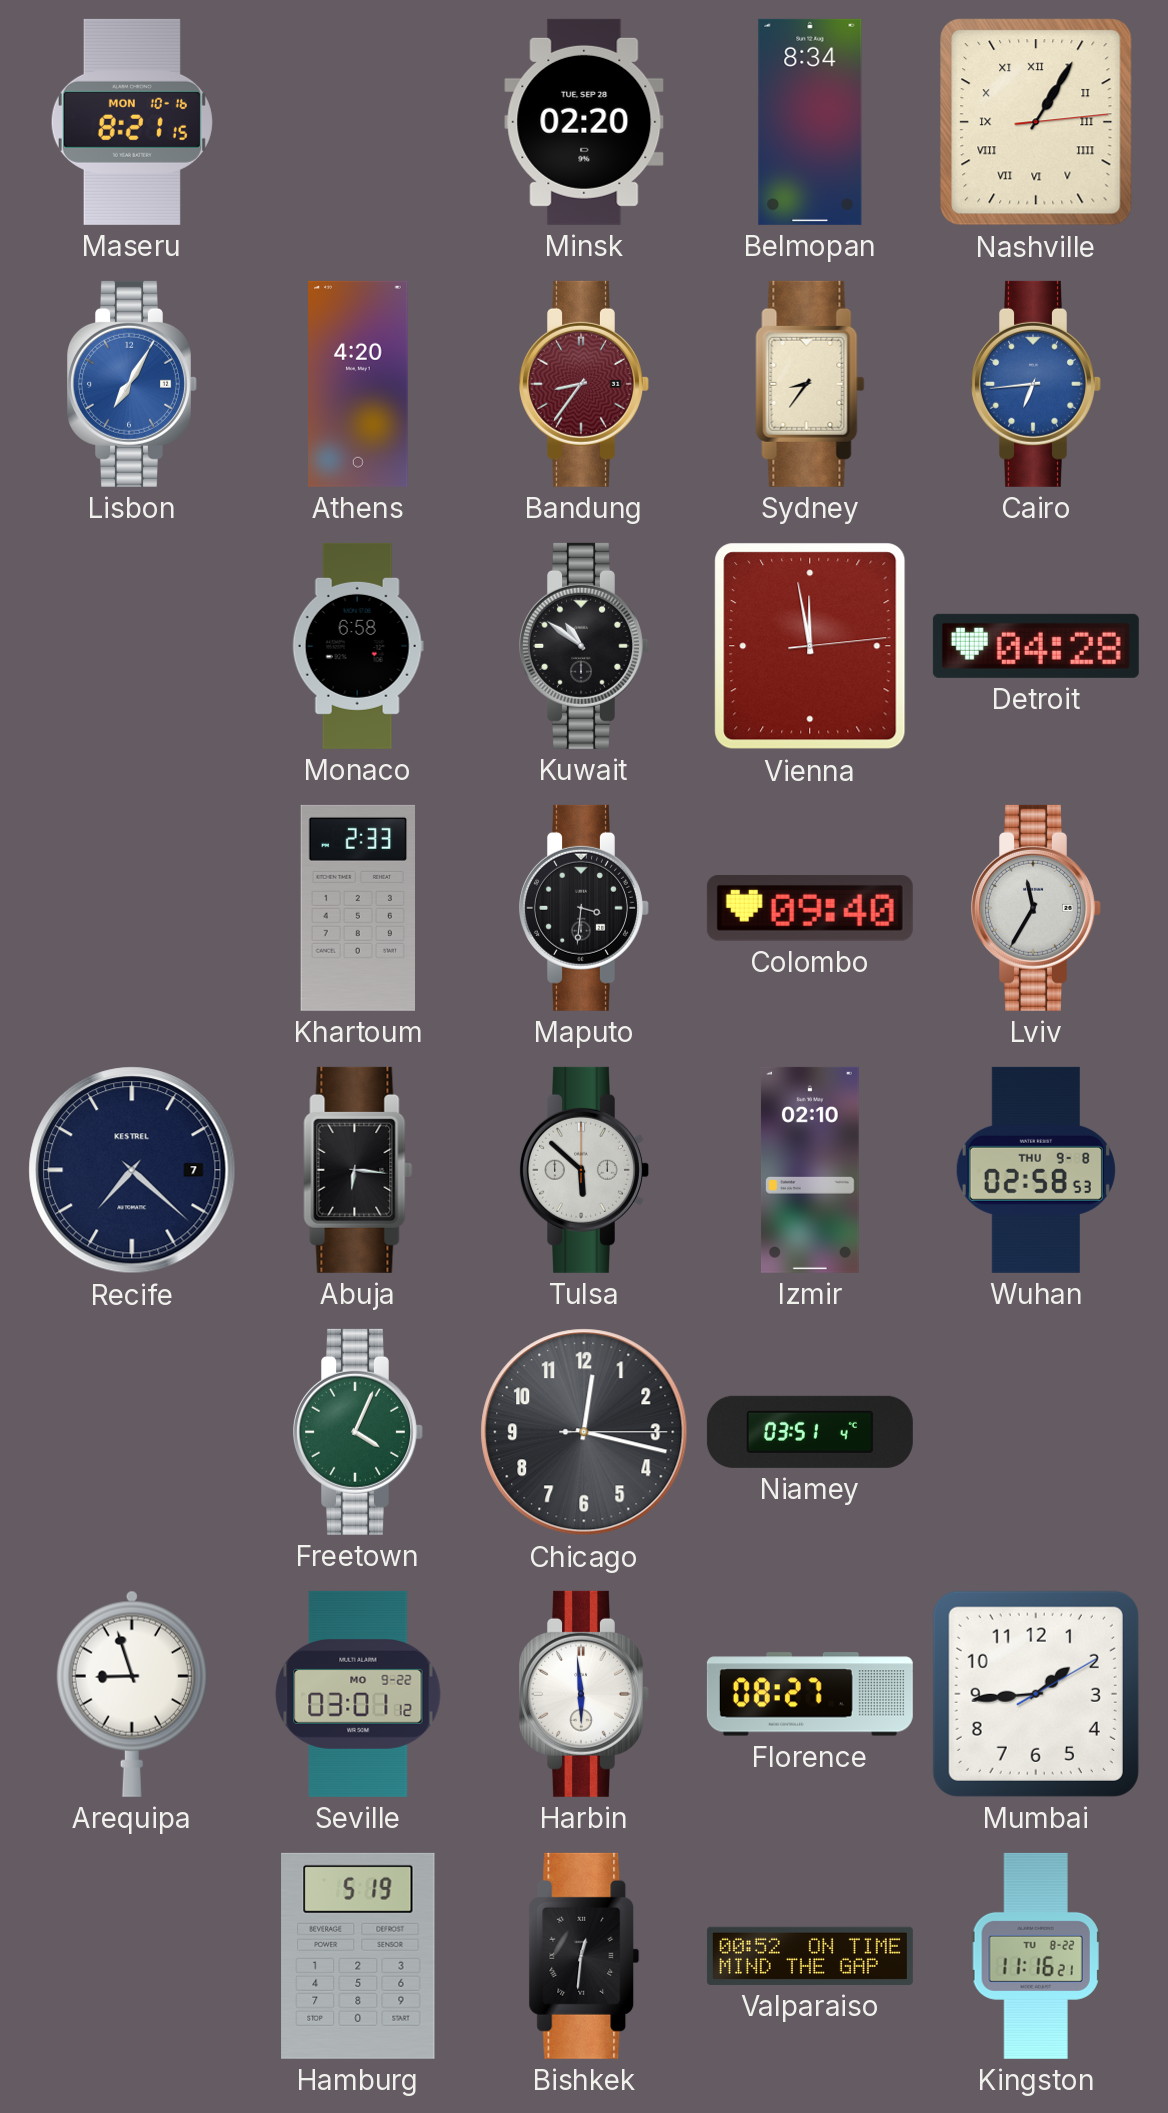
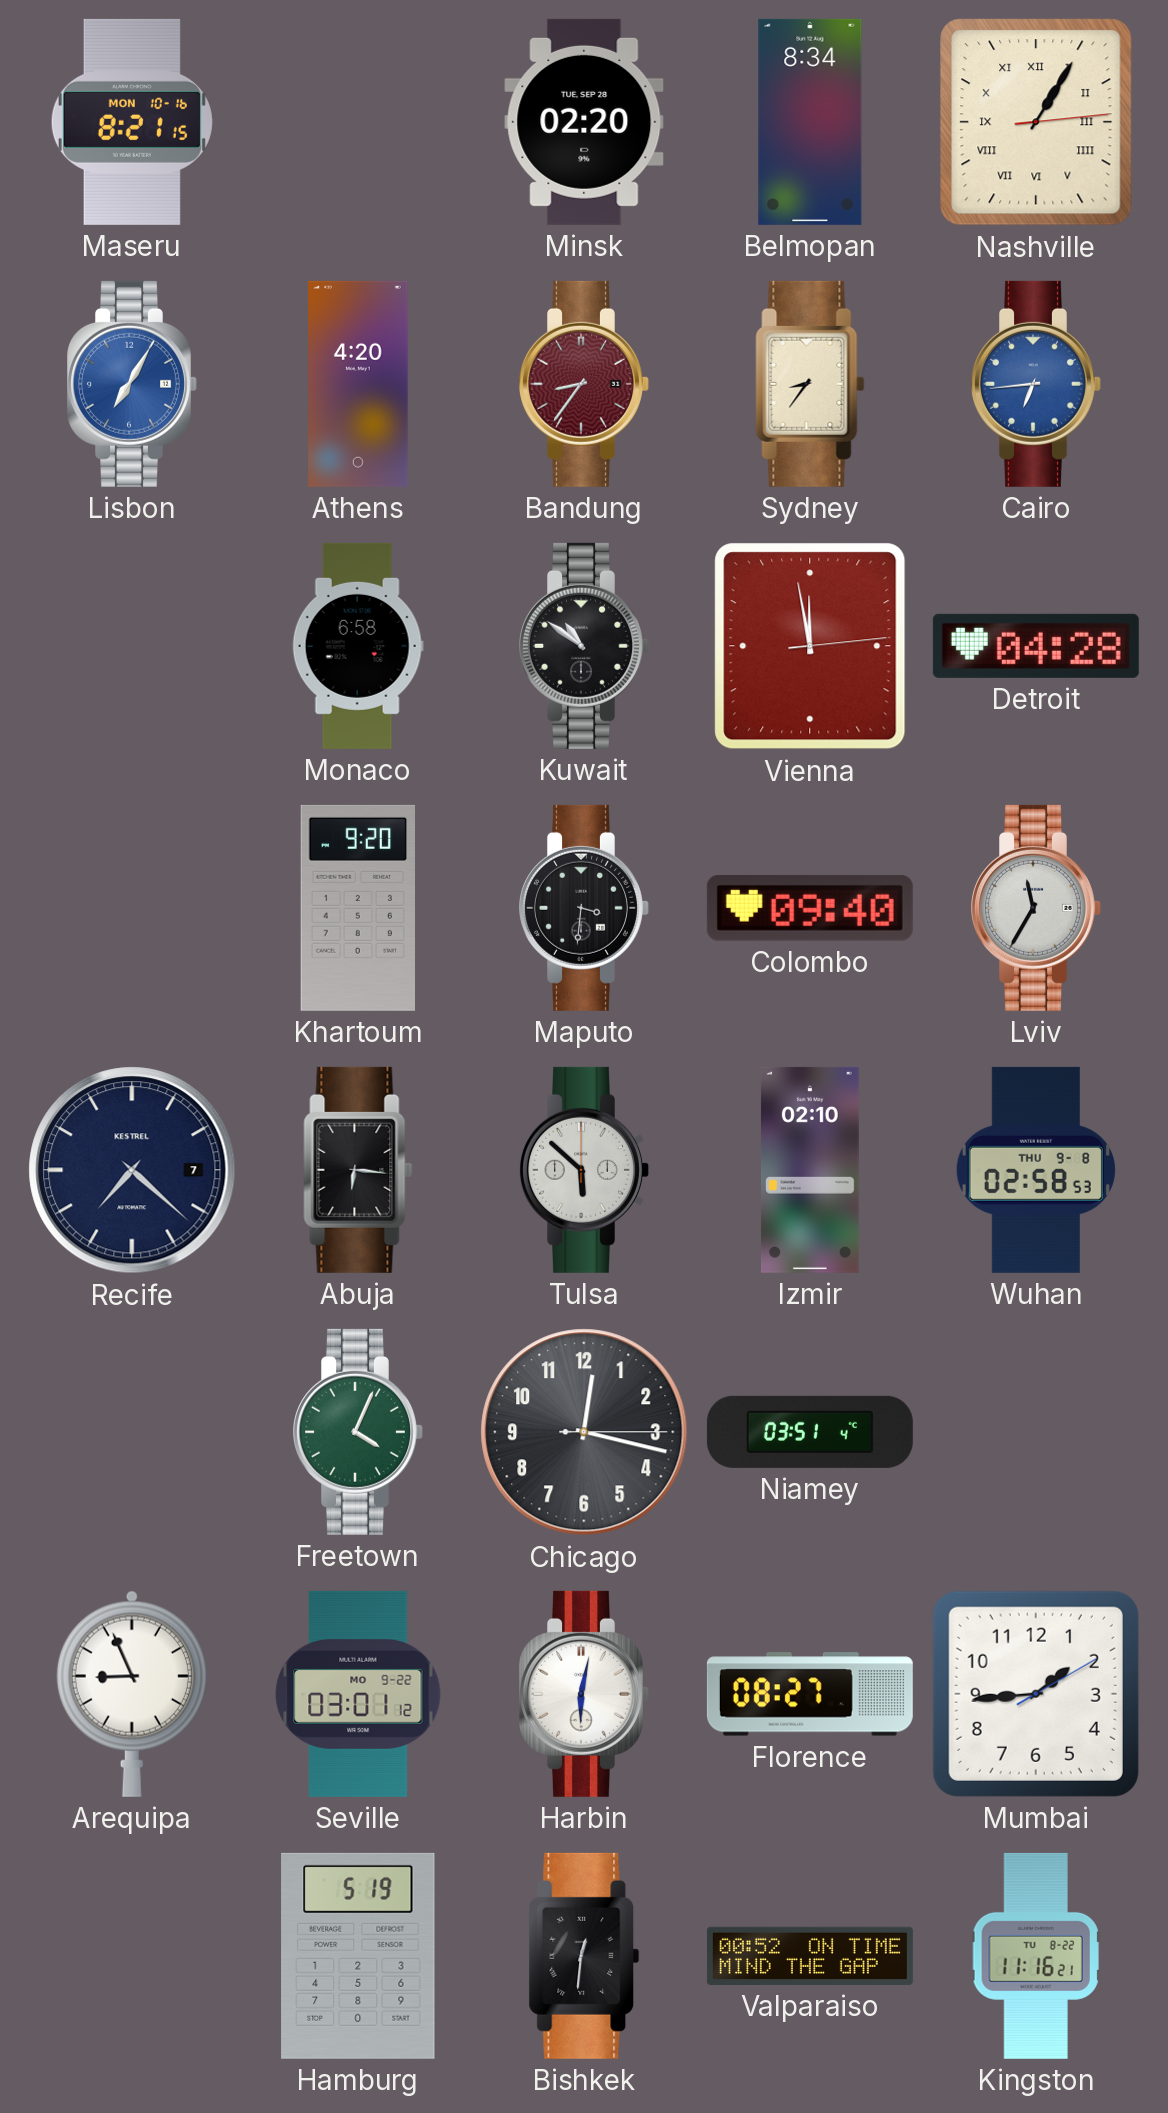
Khartoum: 2:33 -> 9:20 (358, 908)
Arequipa: 8:57 -> 8:56 (132, 1694)
Harbin: 5:59 -> 6:02 (584, 1694)
